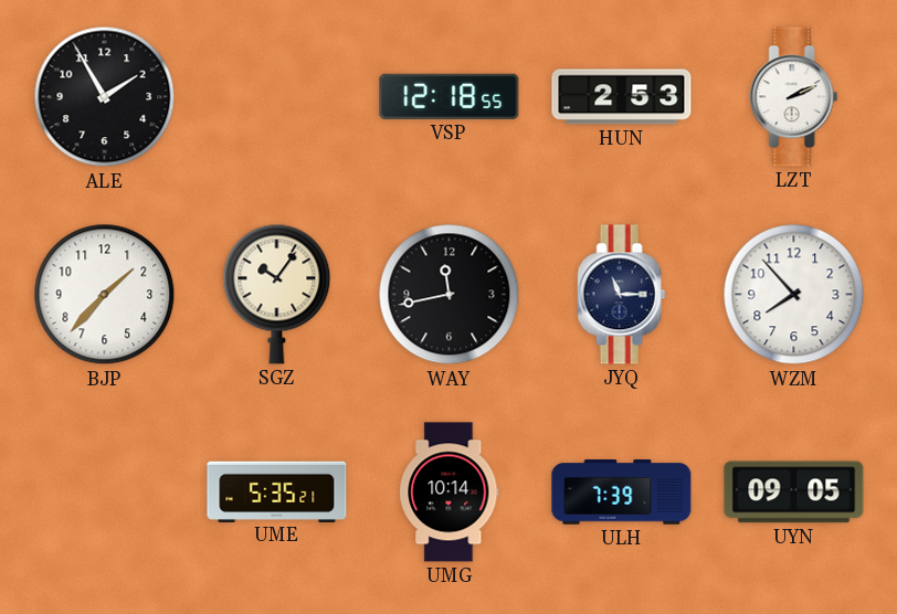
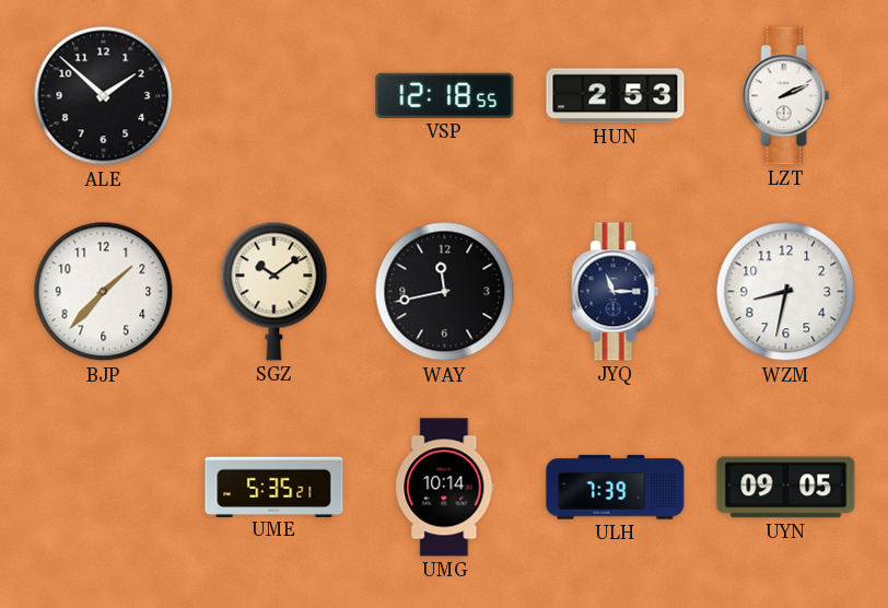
ALE: 1:55 -> 1:52 (104, 96)
SGZ: 10:06 -> 10:09 (274, 291)
WZM: 7:53 -> 8:32 (786, 292)
